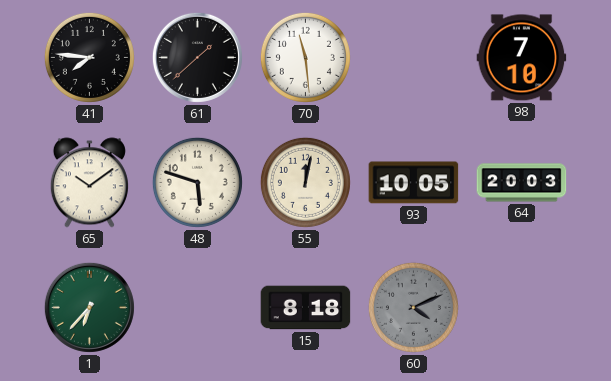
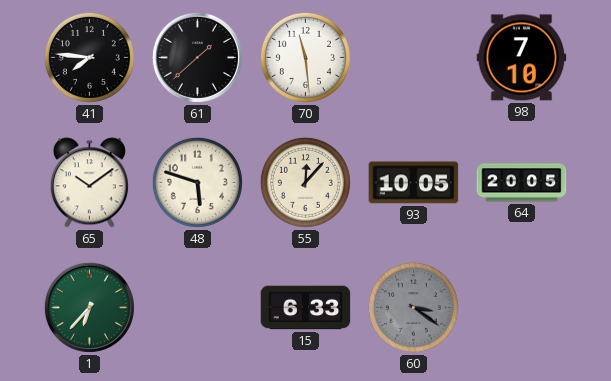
55: 12:02 -> 12:07 (305, 182)
64: 20:03 -> 20:05 (522, 183)
15: 8:18 -> 6:33 (306, 308)
60: 4:11 -> 3:21 (413, 307)
